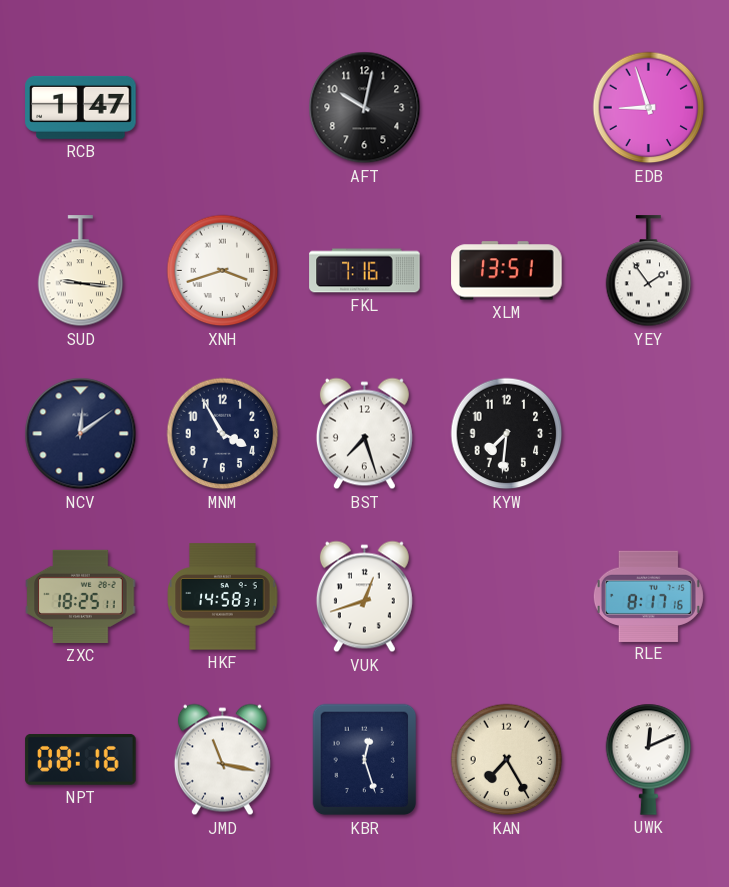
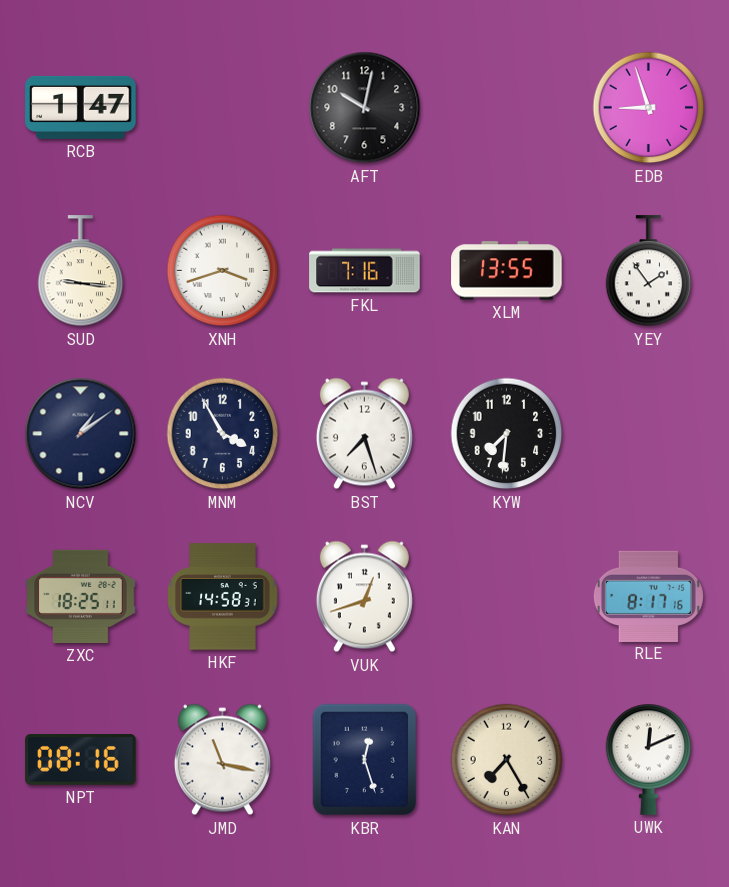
XLM: 13:51 -> 13:55 (507, 271)
NCV: 12:09 -> 1:09 (81, 434)
